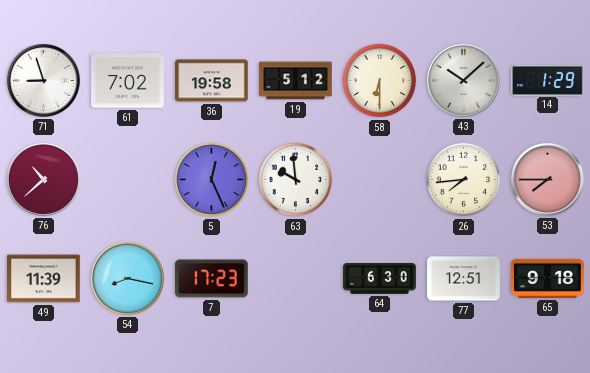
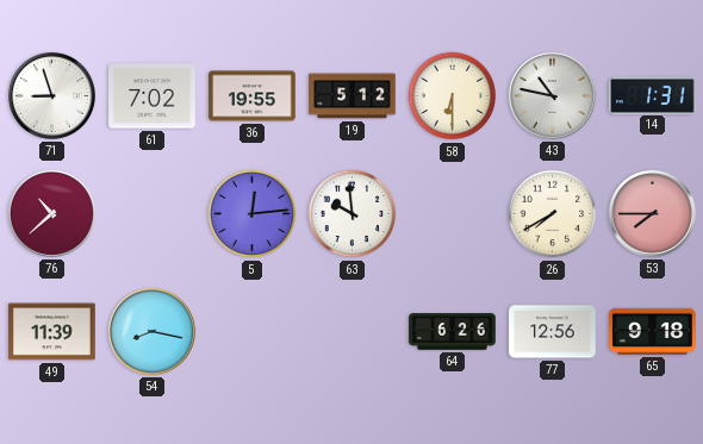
36: 19:58 -> 19:55 (253, 96)
43: 10:08 -> 10:47 (552, 95)
14: 1:29 -> 1:31 (653, 95)
5: 12:26 -> 12:14 (253, 214)
26: 7:44 -> 7:40 (553, 214)
7: 17:23 -> none (212, 279)
64: 6:30 -> 6:26 (453, 332)
77: 12:51 -> 12:56 (553, 332)
